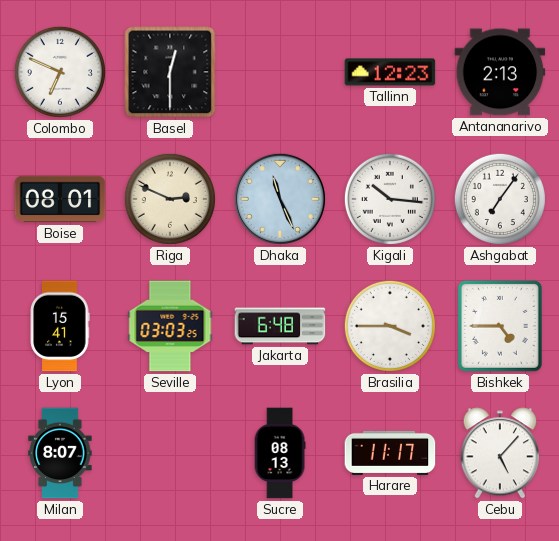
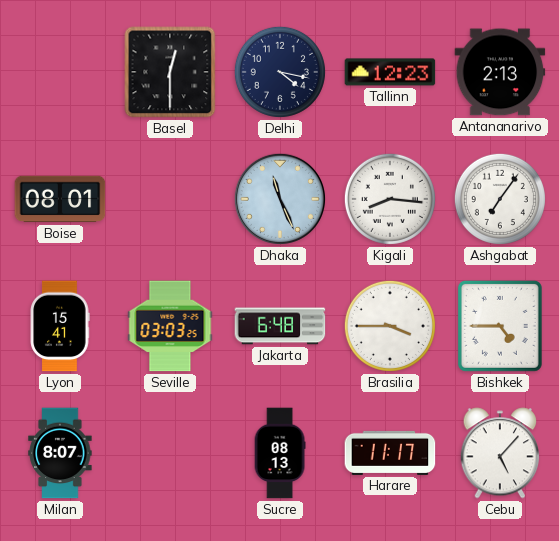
Colombo: 6:49 -> none (60, 72)
Delhi: none -> 4:17 (280, 72)
Riga: 2:49 -> none (170, 199)
Kigali: 10:16 -> 8:16 (390, 199)
